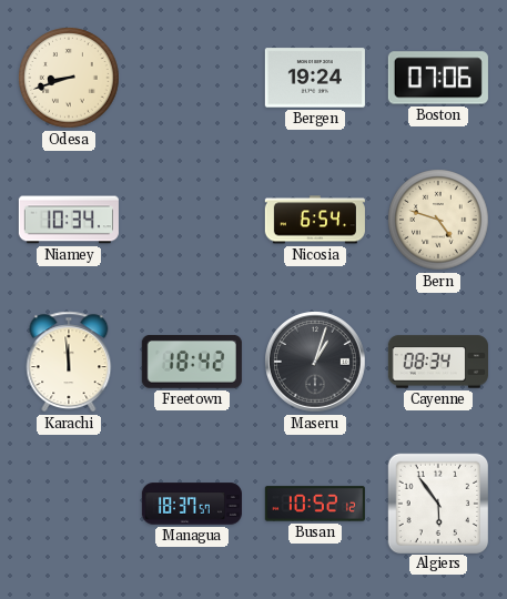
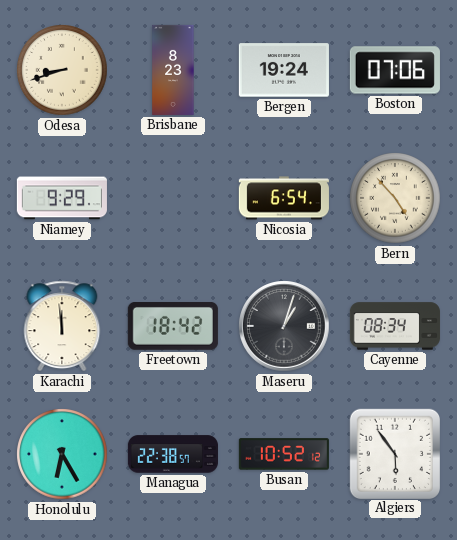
Brisbane: none -> 8:23 (173, 70)
Niamey: 10:34 -> 9:29 (62, 198)
Bern: 4:48 -> 4:53 (395, 198)
Honolulu: none -> 6:25 (62, 454)
Managua: 18:37 -> 22:38 (173, 454)
